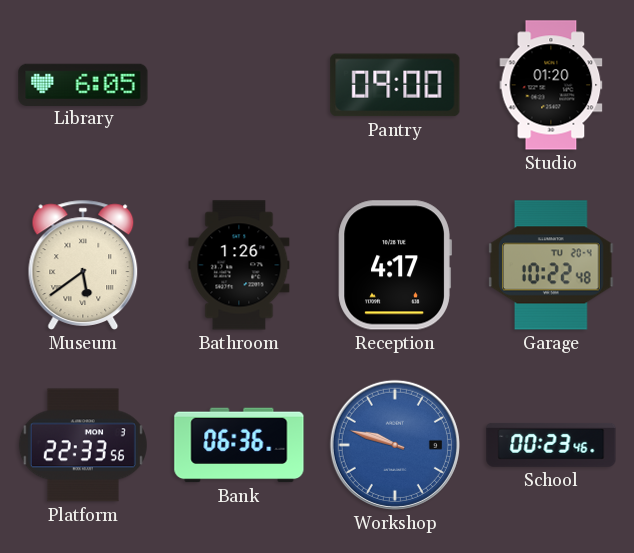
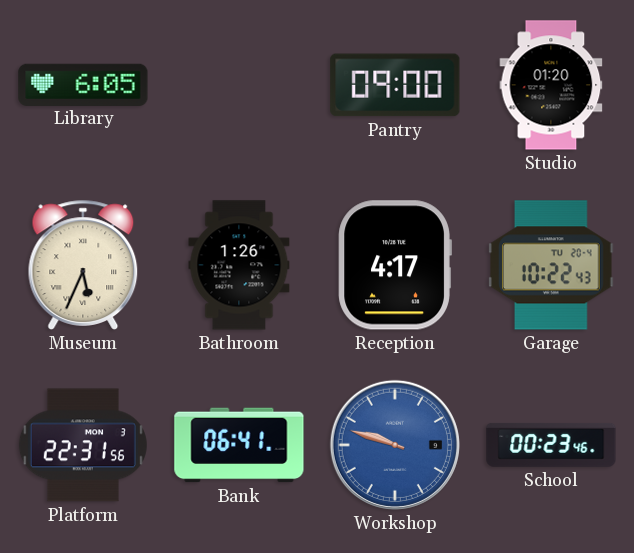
Museum: 5:39 -> 5:34 (83, 265)
Garage: 10:22:48 -> 10:22:43 (551, 265)
Platform: 22:33 -> 22:31 (83, 445)
Bank: 06:36 -> 06:41 (239, 445)
